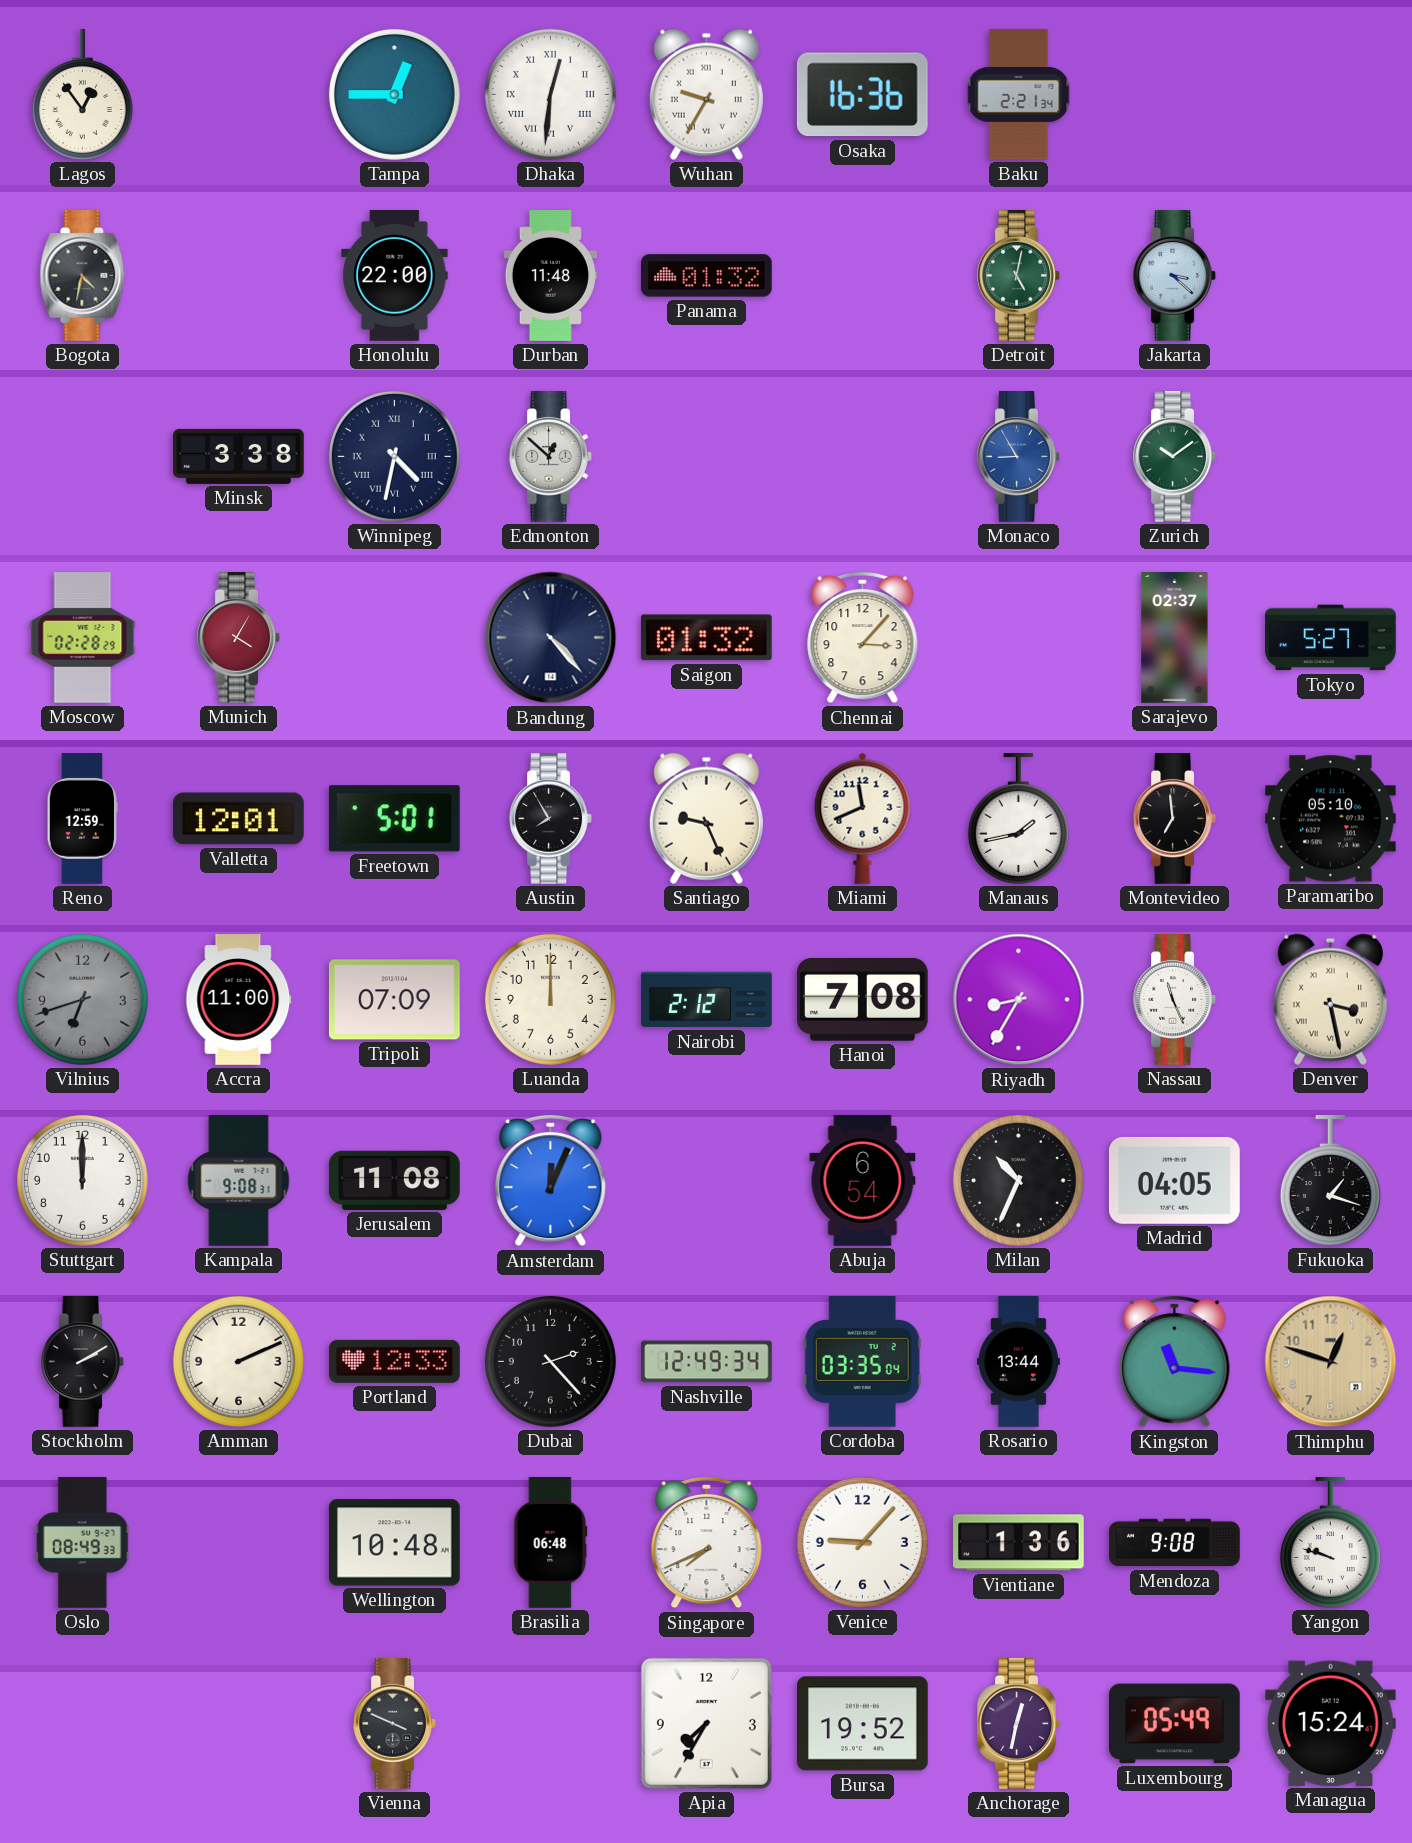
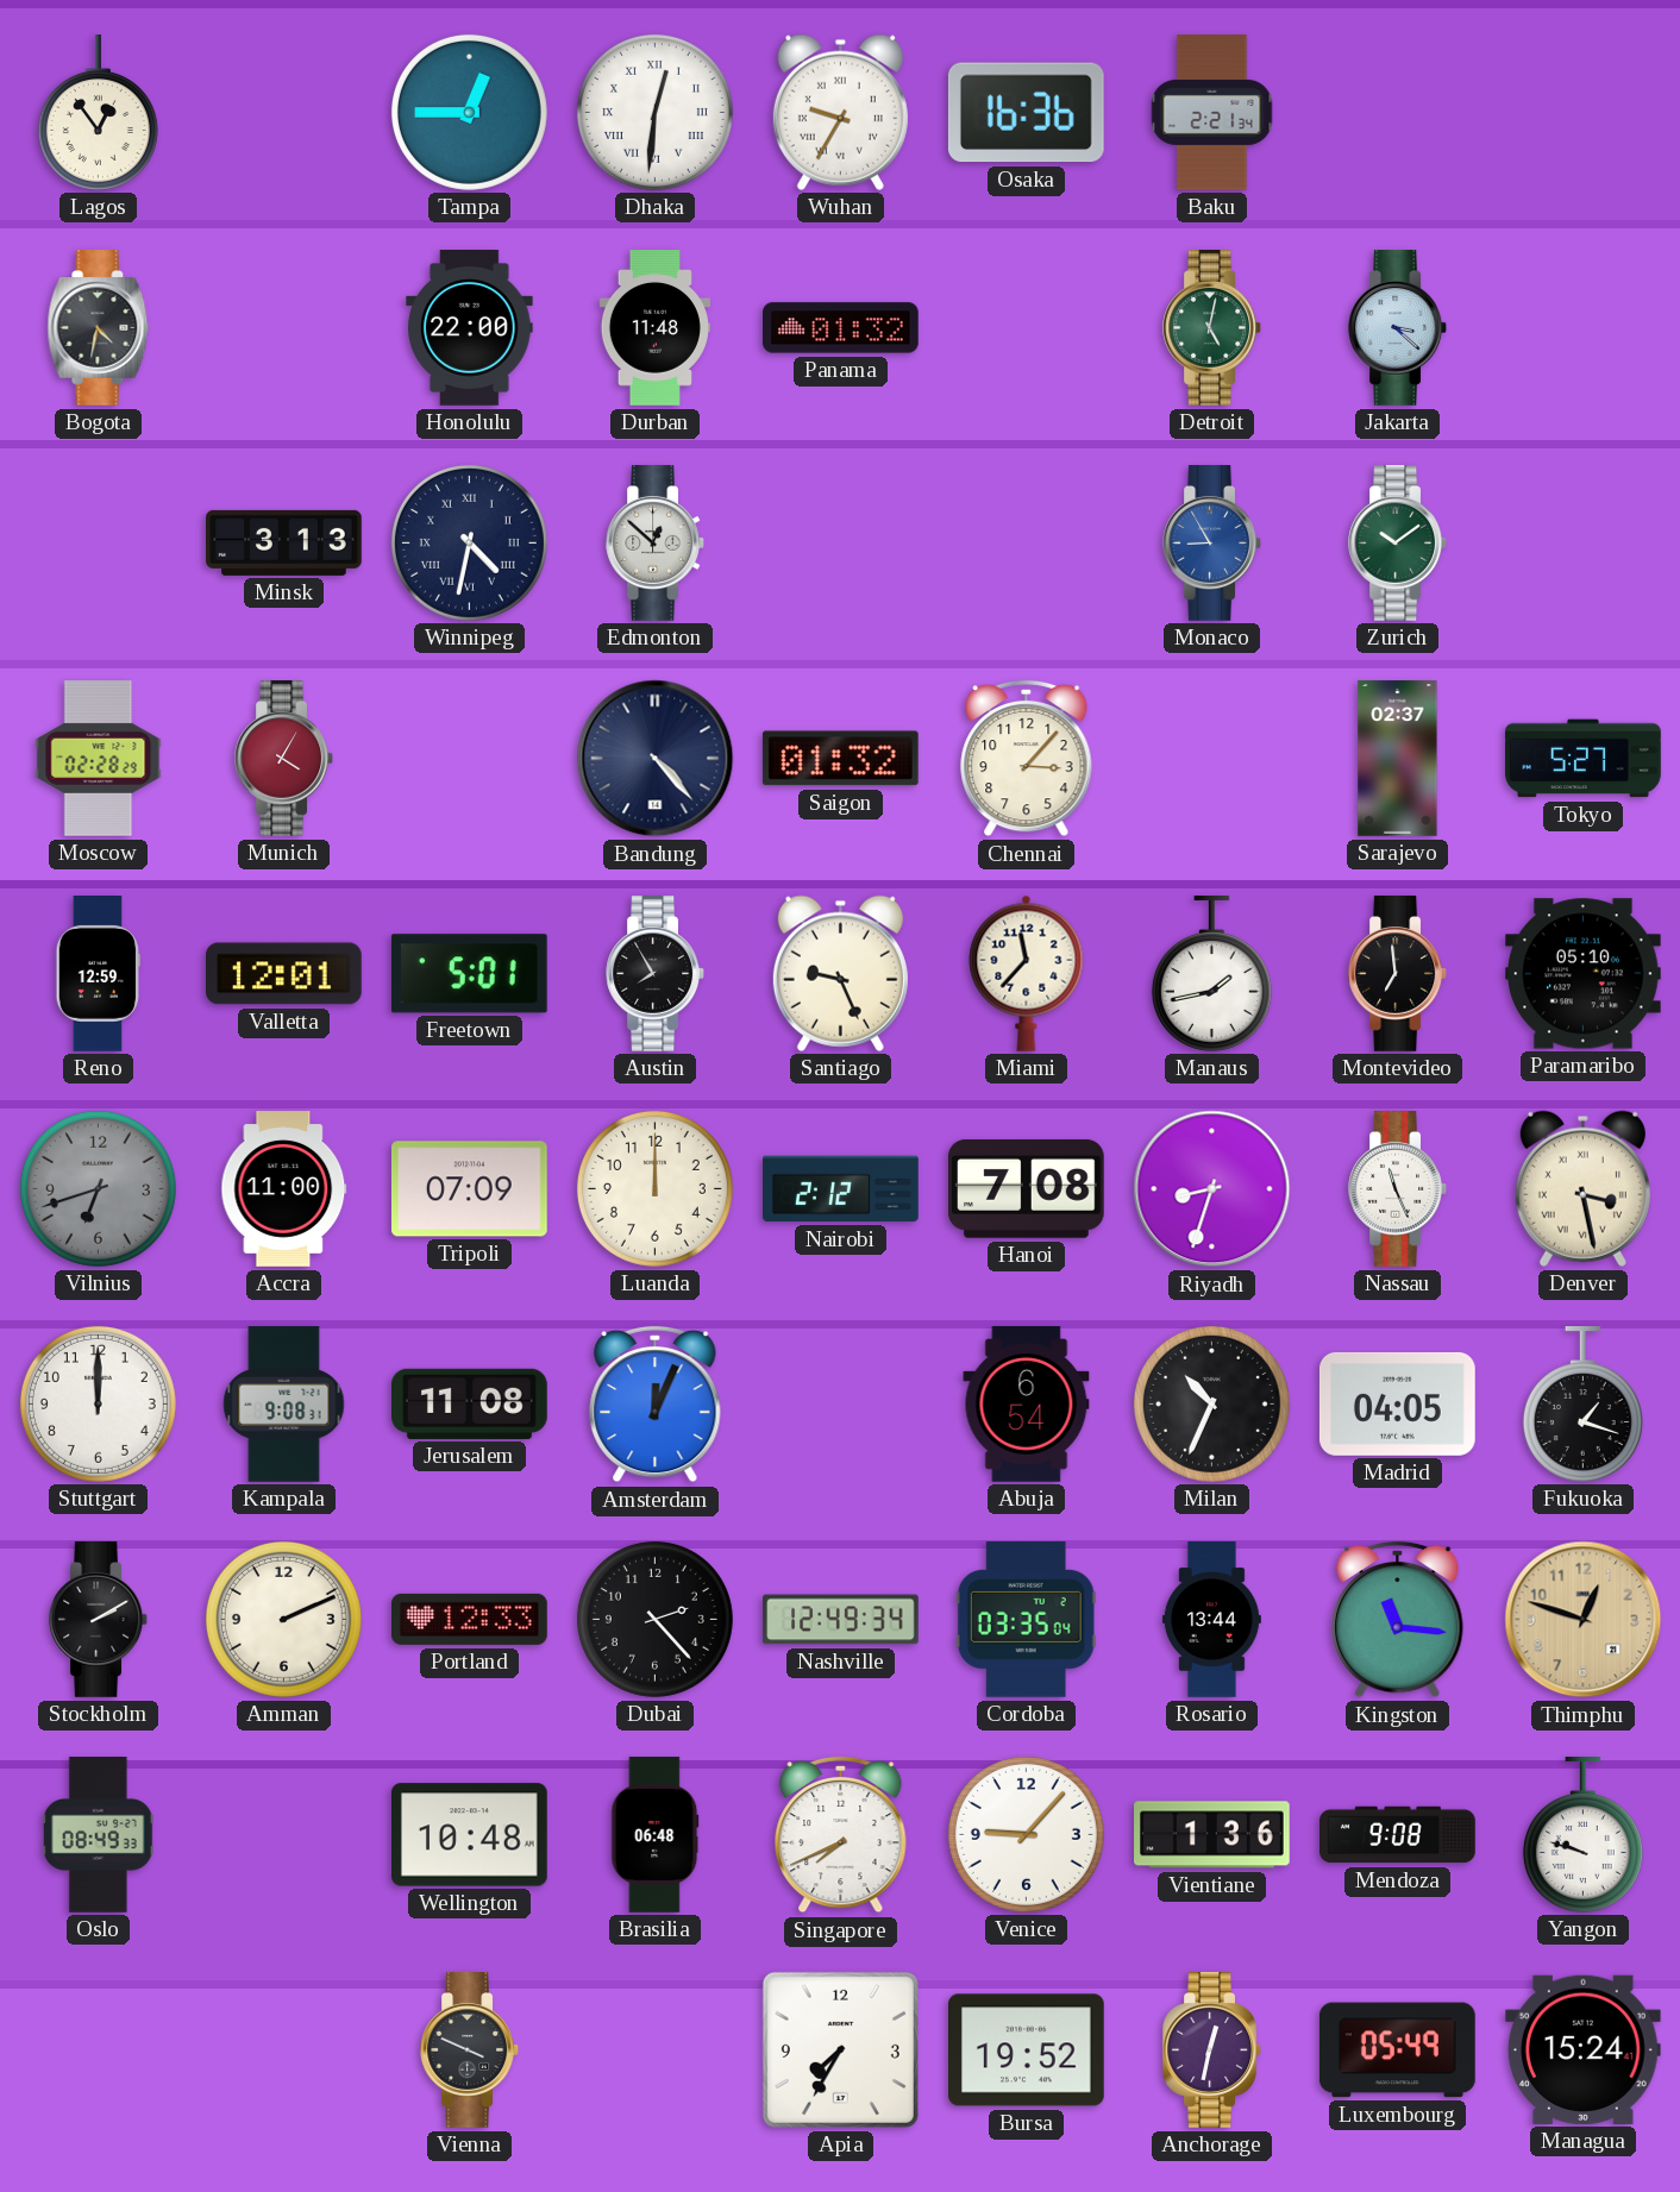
Minsk: 3:38 -> 3:13 (284, 542)
Miami: 11:41 -> 11:37 (1027, 973)
Riyadh: 8:35 -> 8:33 (1212, 1189)
